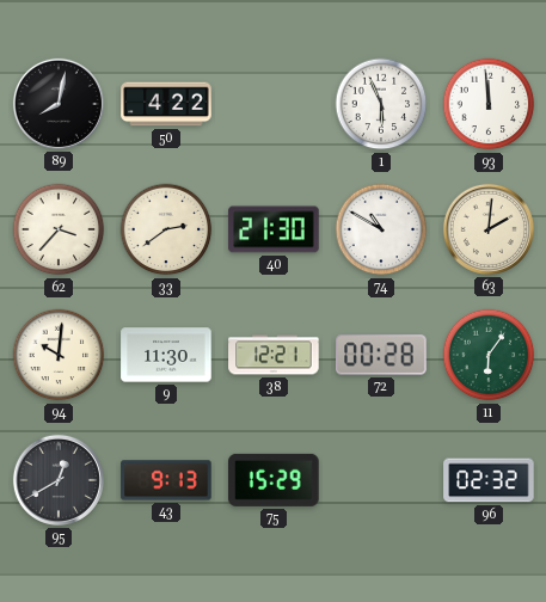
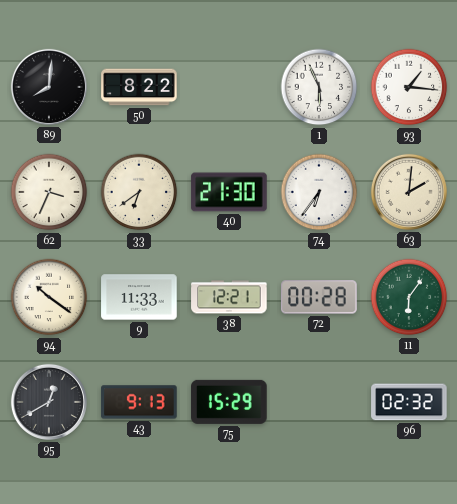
89: 8:02 -> 8:01 (49, 87)
50: 4:22 -> 8:22 (139, 87)
93: 11:59 -> 1:16 (409, 87)
62: 3:37 -> 3:34 (49, 192)
33: 2:39 -> 6:39 (139, 192)
74: 10:50 -> 6:36 (319, 192)
94: 10:01 -> 10:21 (49, 297)
9: 11:30 -> 11:33 (139, 297)
